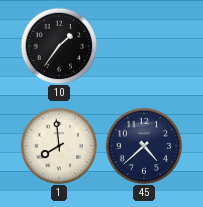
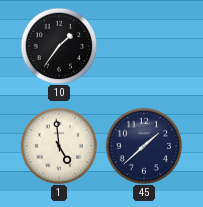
1: 7:59 -> 4:59 (59, 146)
45: 4:38 -> 1:38 (144, 146)
